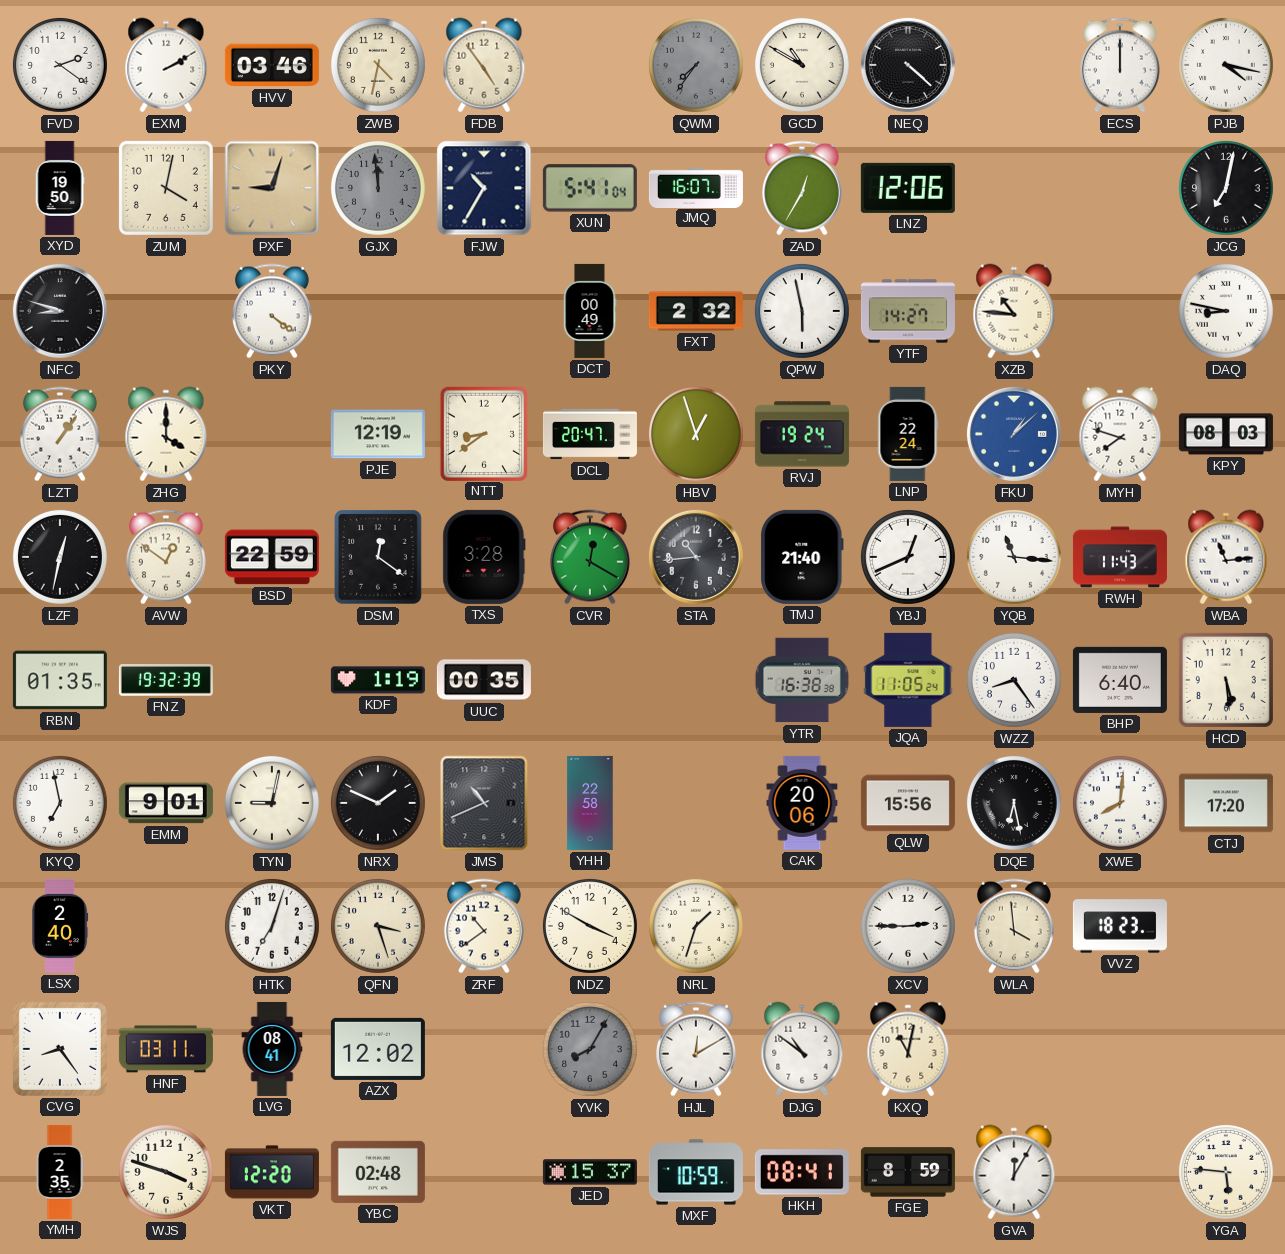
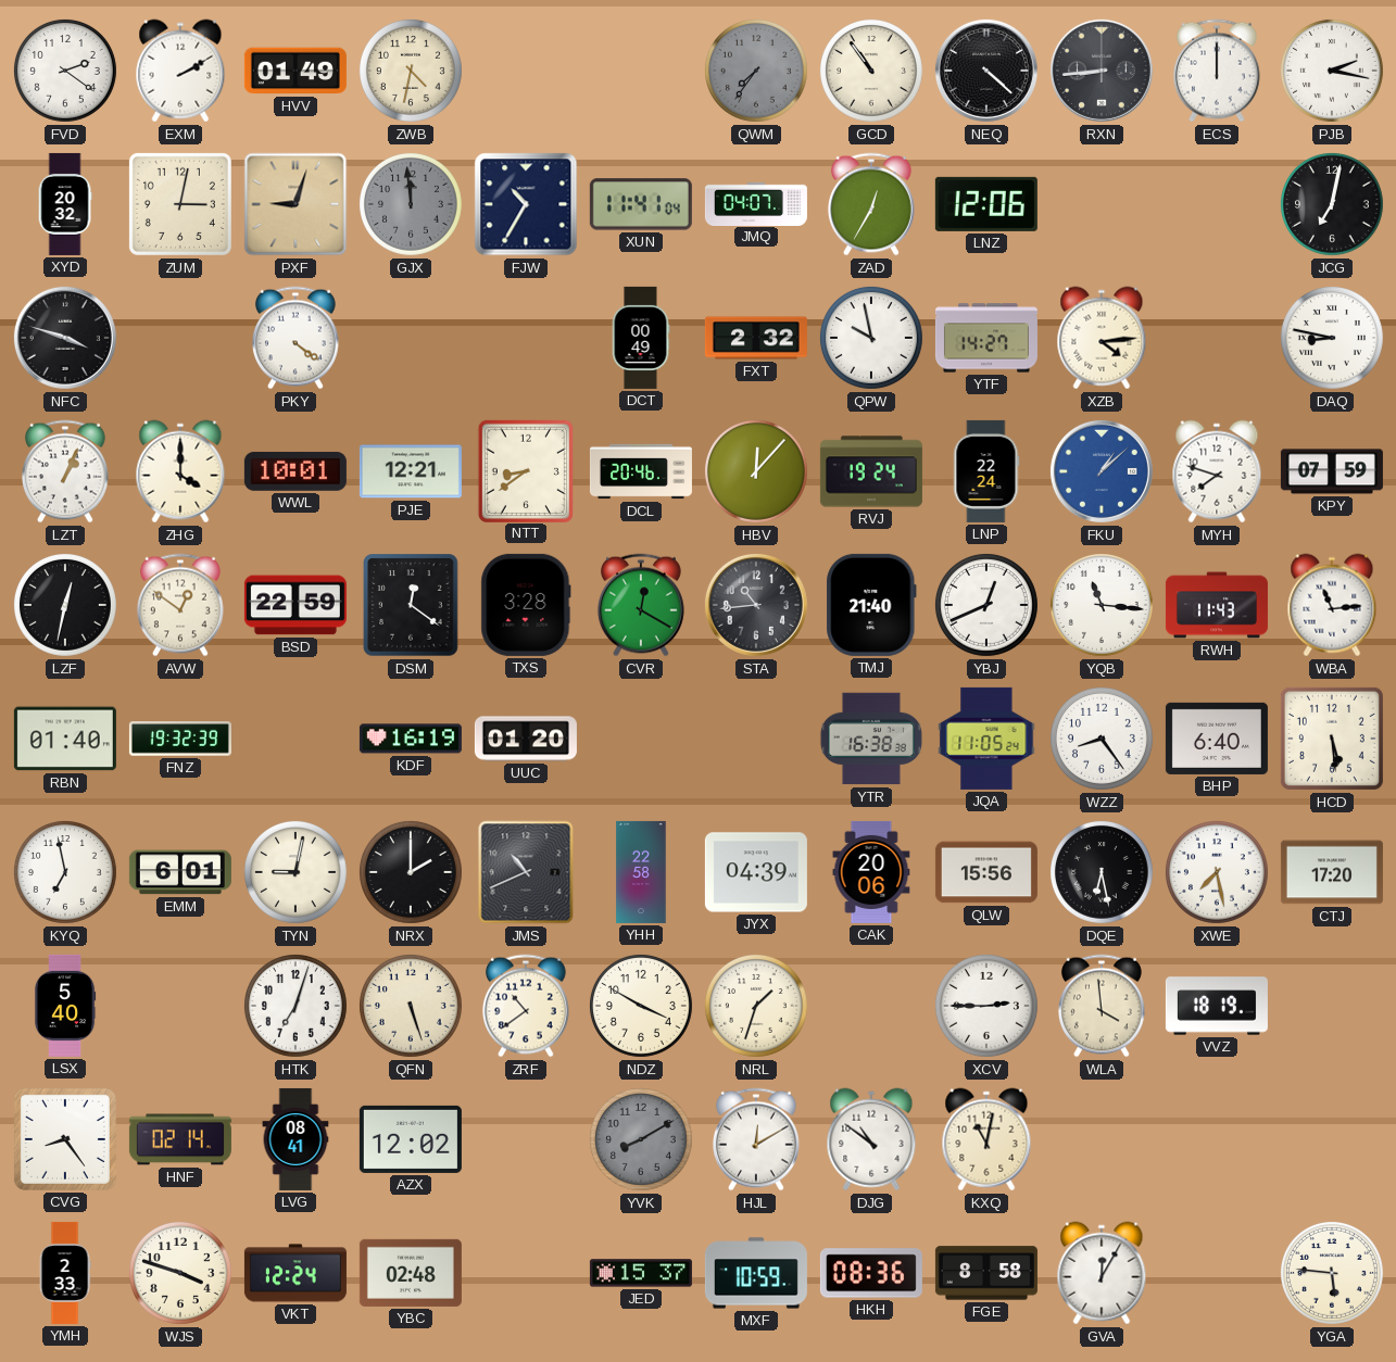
HVV: 03:46 -> 01:49 (295, 71)
FDB: 4:54 -> none (484, 65)
GCD: 10:50 -> 10:54 (871, 71)
RXN: none -> 8:44 (1102, 71)
PJB: 4:17 -> 2:17 (1332, 71)
XYD: 19:50 -> 20:32 (65, 204)
ZUM: 4:02 -> 3:02 (180, 204)
XUN: 5:41 -> 11:41 (641, 204)
JMQ: 16:07 -> 04:07 (756, 203)
NFC: 8:48 -> 3:48 (65, 338)
QPW: 5:58 -> 9:58 (871, 338)
XZB: 10:46 -> 4:14 (1102, 338)
LZT: 1:06 -> 1:04 (65, 471)
WWL: none -> 10:01 (295, 471)
PJE: 12:19 -> 12:21 (411, 471)
DCL: 20:47 -> 20:46 (641, 471)
HBV: 12:57 -> 12:07 (756, 471)
KPY: 08:03 -> 07:59 (1332, 471)
RBN: 01:35 -> 01:40 (65, 739)
KDF: 1:19 -> 16:19 (411, 739)
UUC: 00:35 -> 01:20 (526, 739)
EMM: 9:01 -> 6:01 (180, 872)
NRX: 1:49 -> 2:00 (411, 872)
JYX: none -> 04:39 (756, 872)
XWE: 8:01 -> 7:28 (1217, 872)
LSX: 2:40 -> 5:40 (65, 1006)
QFN: 3:27 -> 5:27 (411, 1006)
VVZ: 18:23 -> 18:19 (1217, 1006)
HNF: 03:11 -> 02:14 (180, 1139)
YVK: 8:05 -> 8:10 (641, 1139)
YMH: 2:35 -> 2:33 (65, 1273)
VKT: 12:20 -> 12:24 (295, 1273)
HKH: 08:41 -> 08:36 (871, 1273)
FGE: 8:59 -> 8:58 (986, 1273)
